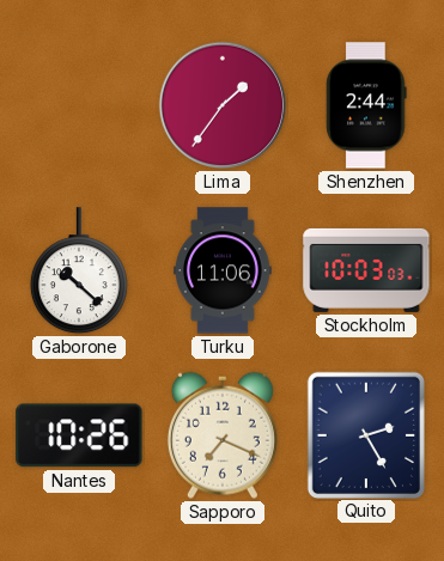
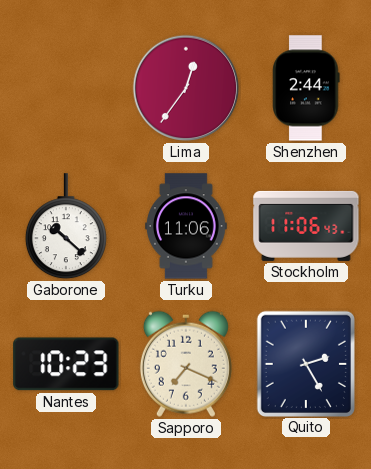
Lima: 1:36 -> 12:36 (186, 88)
Stockholm: 10:03 -> 11:06 (306, 226)
Nantes: 10:26 -> 10:23 (66, 364)
